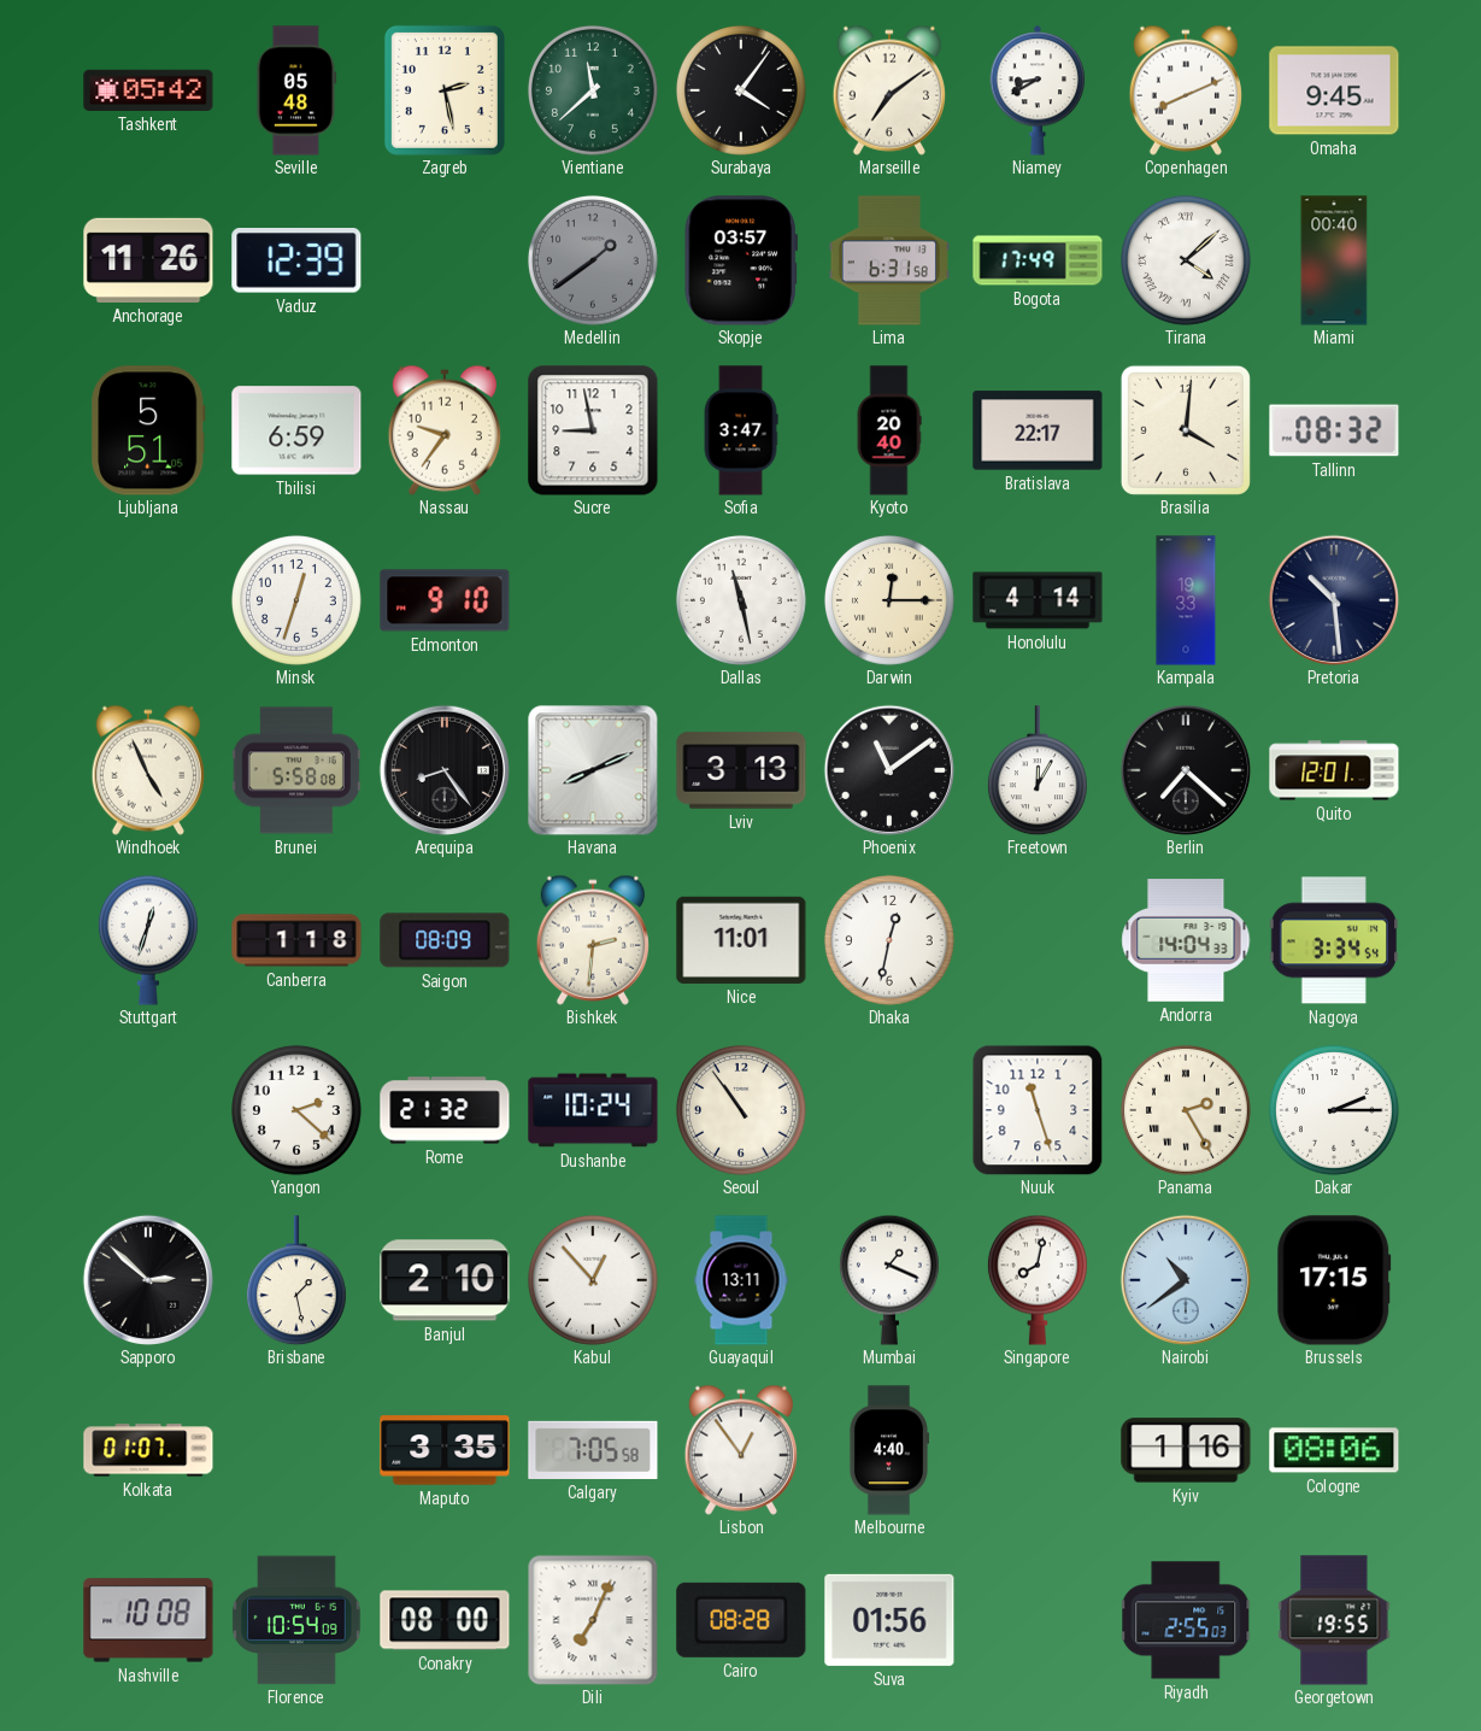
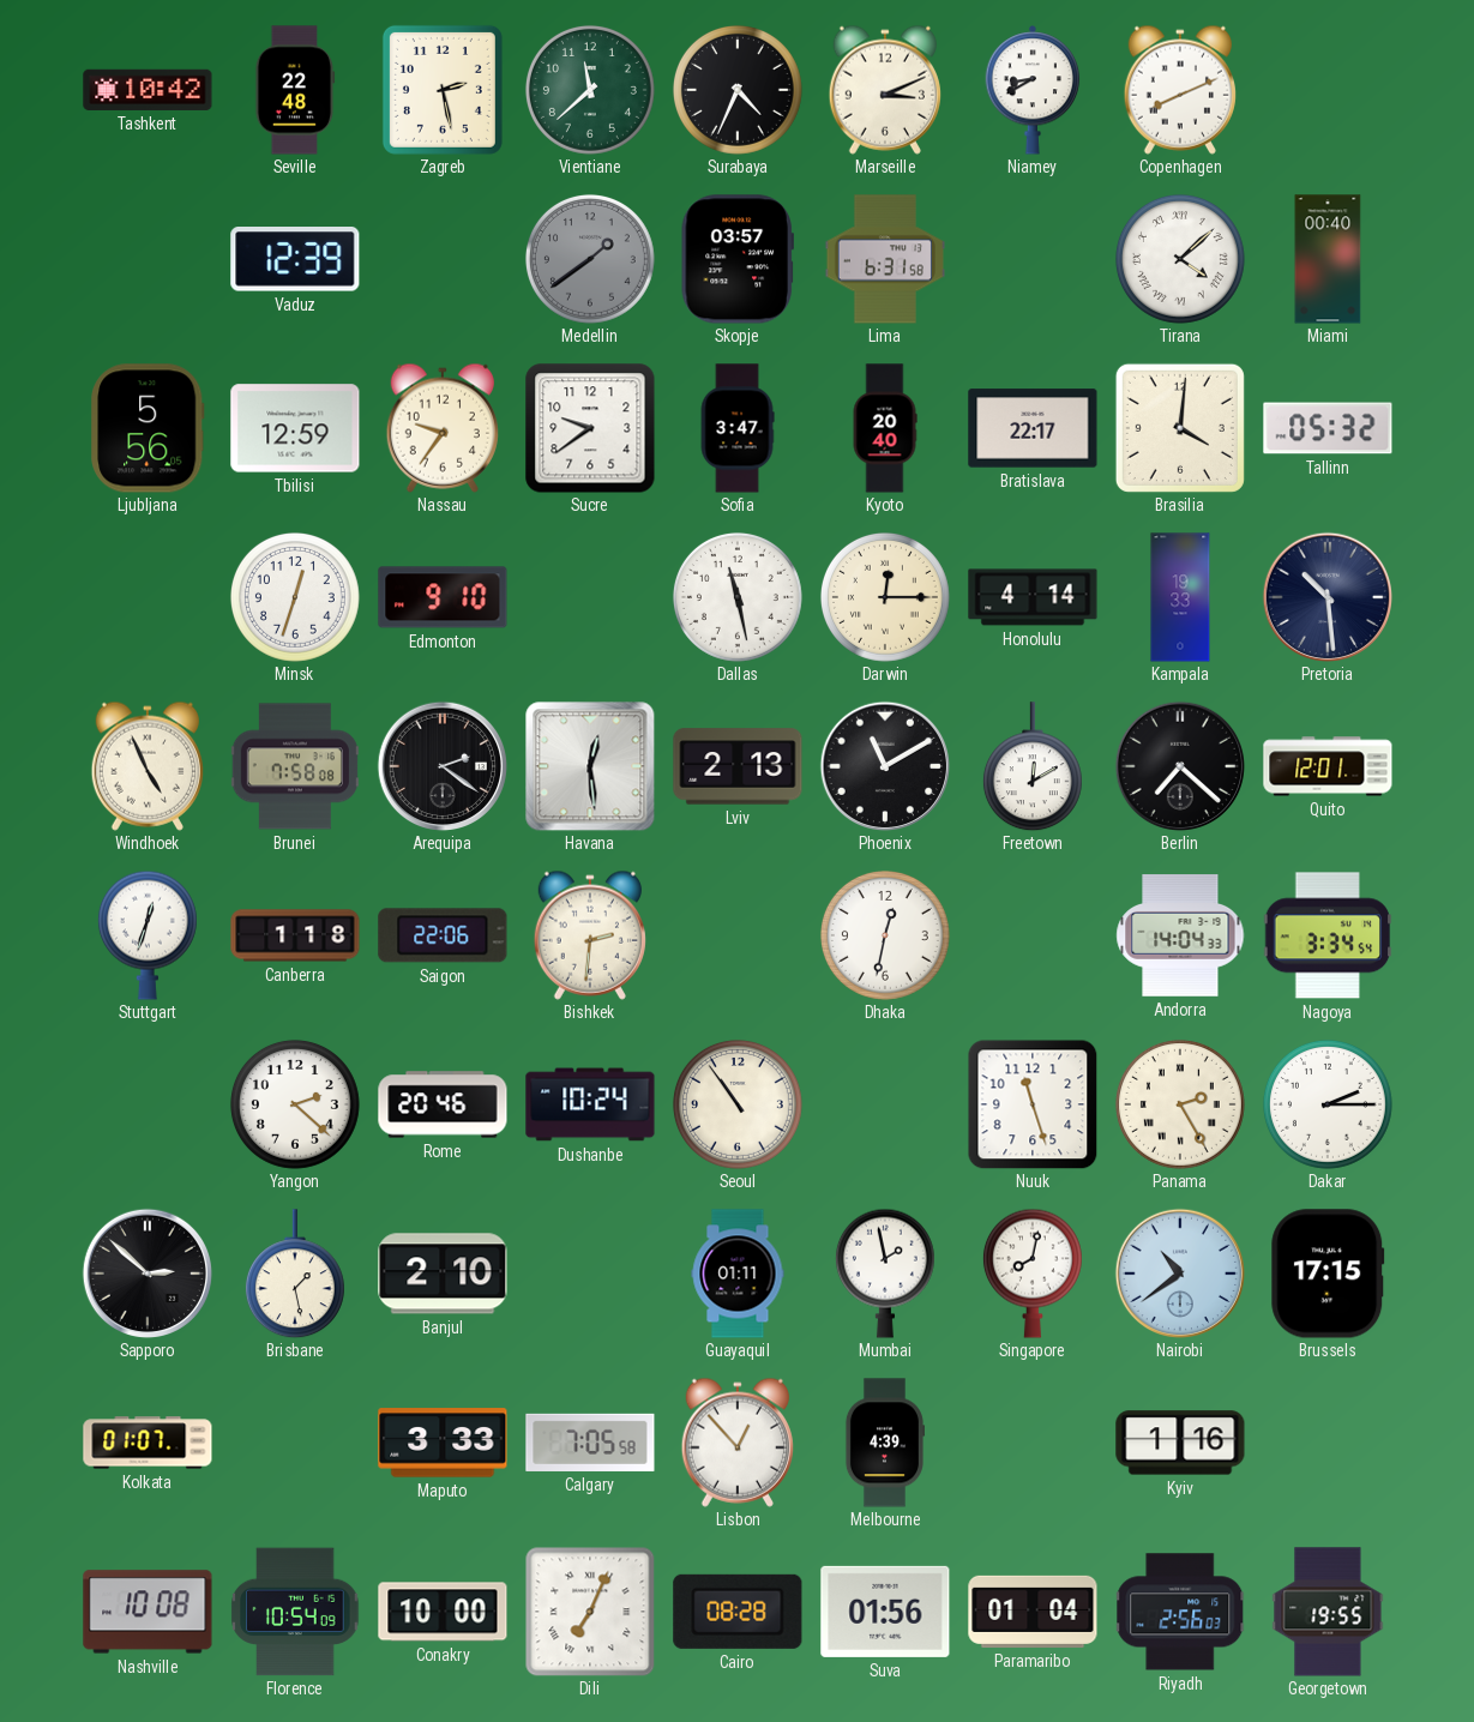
Tashkent: 05:42 -> 10:42 (148, 90)
Seville: 05:48 -> 22:48 (295, 90)
Surabaya: 4:06 -> 4:34 (738, 90)
Marseille: 7:09 -> 3:11 (885, 90)
Omaha: 9:45 -> none (1334, 90)
Anchorage: 11:26 -> none (148, 260)
Bogota: 17:49 -> none (1038, 260)
Ljubljana: 5:51 -> 5:56 (148, 428)
Tbilisi: 6:59 -> 12:59 (295, 428)
Sucre: 8:58 -> 9:39 (590, 428)
Tallinn: 08:32 -> 05:32 (1328, 428)
Brunei: 5:58 -> 7:58 (295, 766)
Arequipa: 8:24 -> 2:21 (441, 765)
Havana: 8:11 -> 12:29 (590, 766)
Lviv: 3:13 -> 2:13 (738, 766)
Phoenix: 11:09 -> 11:10 (884, 765)
Freetown: 12:05 -> 12:10 (1033, 766)
Saigon: 08:09 -> 22:06 (443, 935)
Nice: 11:01 -> none (741, 940)
Rome: 21:32 -> 20:46 (443, 1104)
Kabul: 12:53 -> none (593, 1280)
Guayaquil: 13:11 -> 01:11 (738, 1274)
Mumbai: 1:19 -> 1:58 (885, 1274)
Maputo: 3:35 -> 3:33 (443, 1443)
Lisbon: 12:54 -> 12:53 (738, 1443)
Melbourne: 4:40 -> 4:39 (884, 1443)
Cologne: 08:06 -> none (1334, 1450)
Conakry: 08:00 -> 10:00 (443, 1612)
Paramaribo: none -> 01:04 (1033, 1612)
Riyadh: 2:55 -> 2:56 (1180, 1612)
